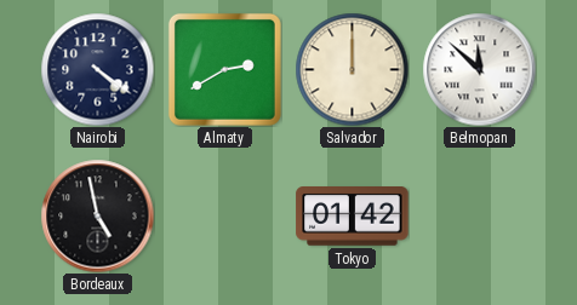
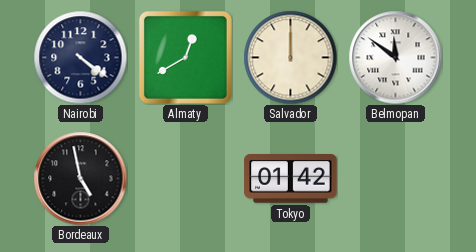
Almaty: 2:40 -> 12:40 (185, 57)
Belmopan: 11:52 -> 11:51 (395, 57)
